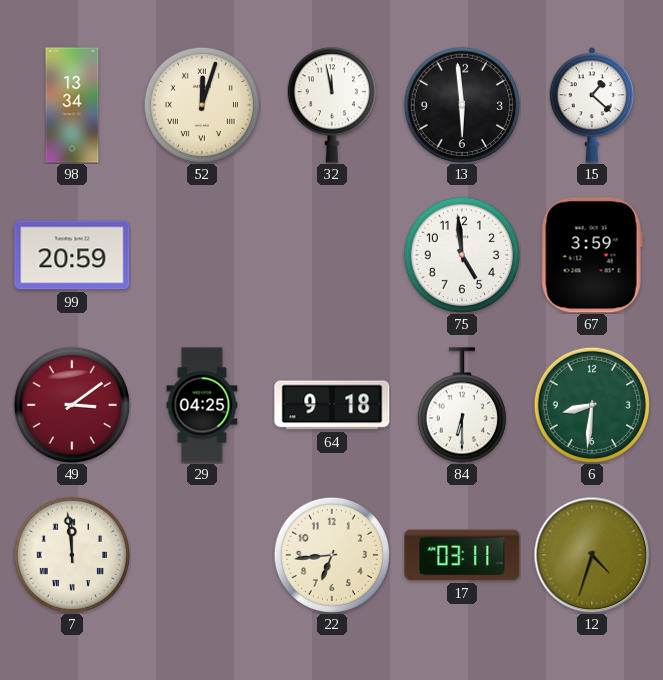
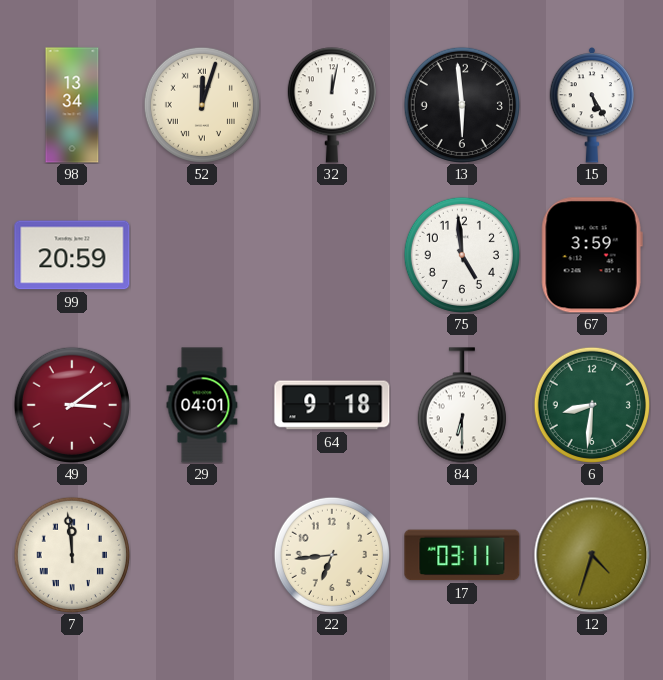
32: 11:58 -> 12:02 (332, 105)
15: 1:22 -> 5:25 (592, 106)
29: 04:25 -> 04:01 (202, 405)
